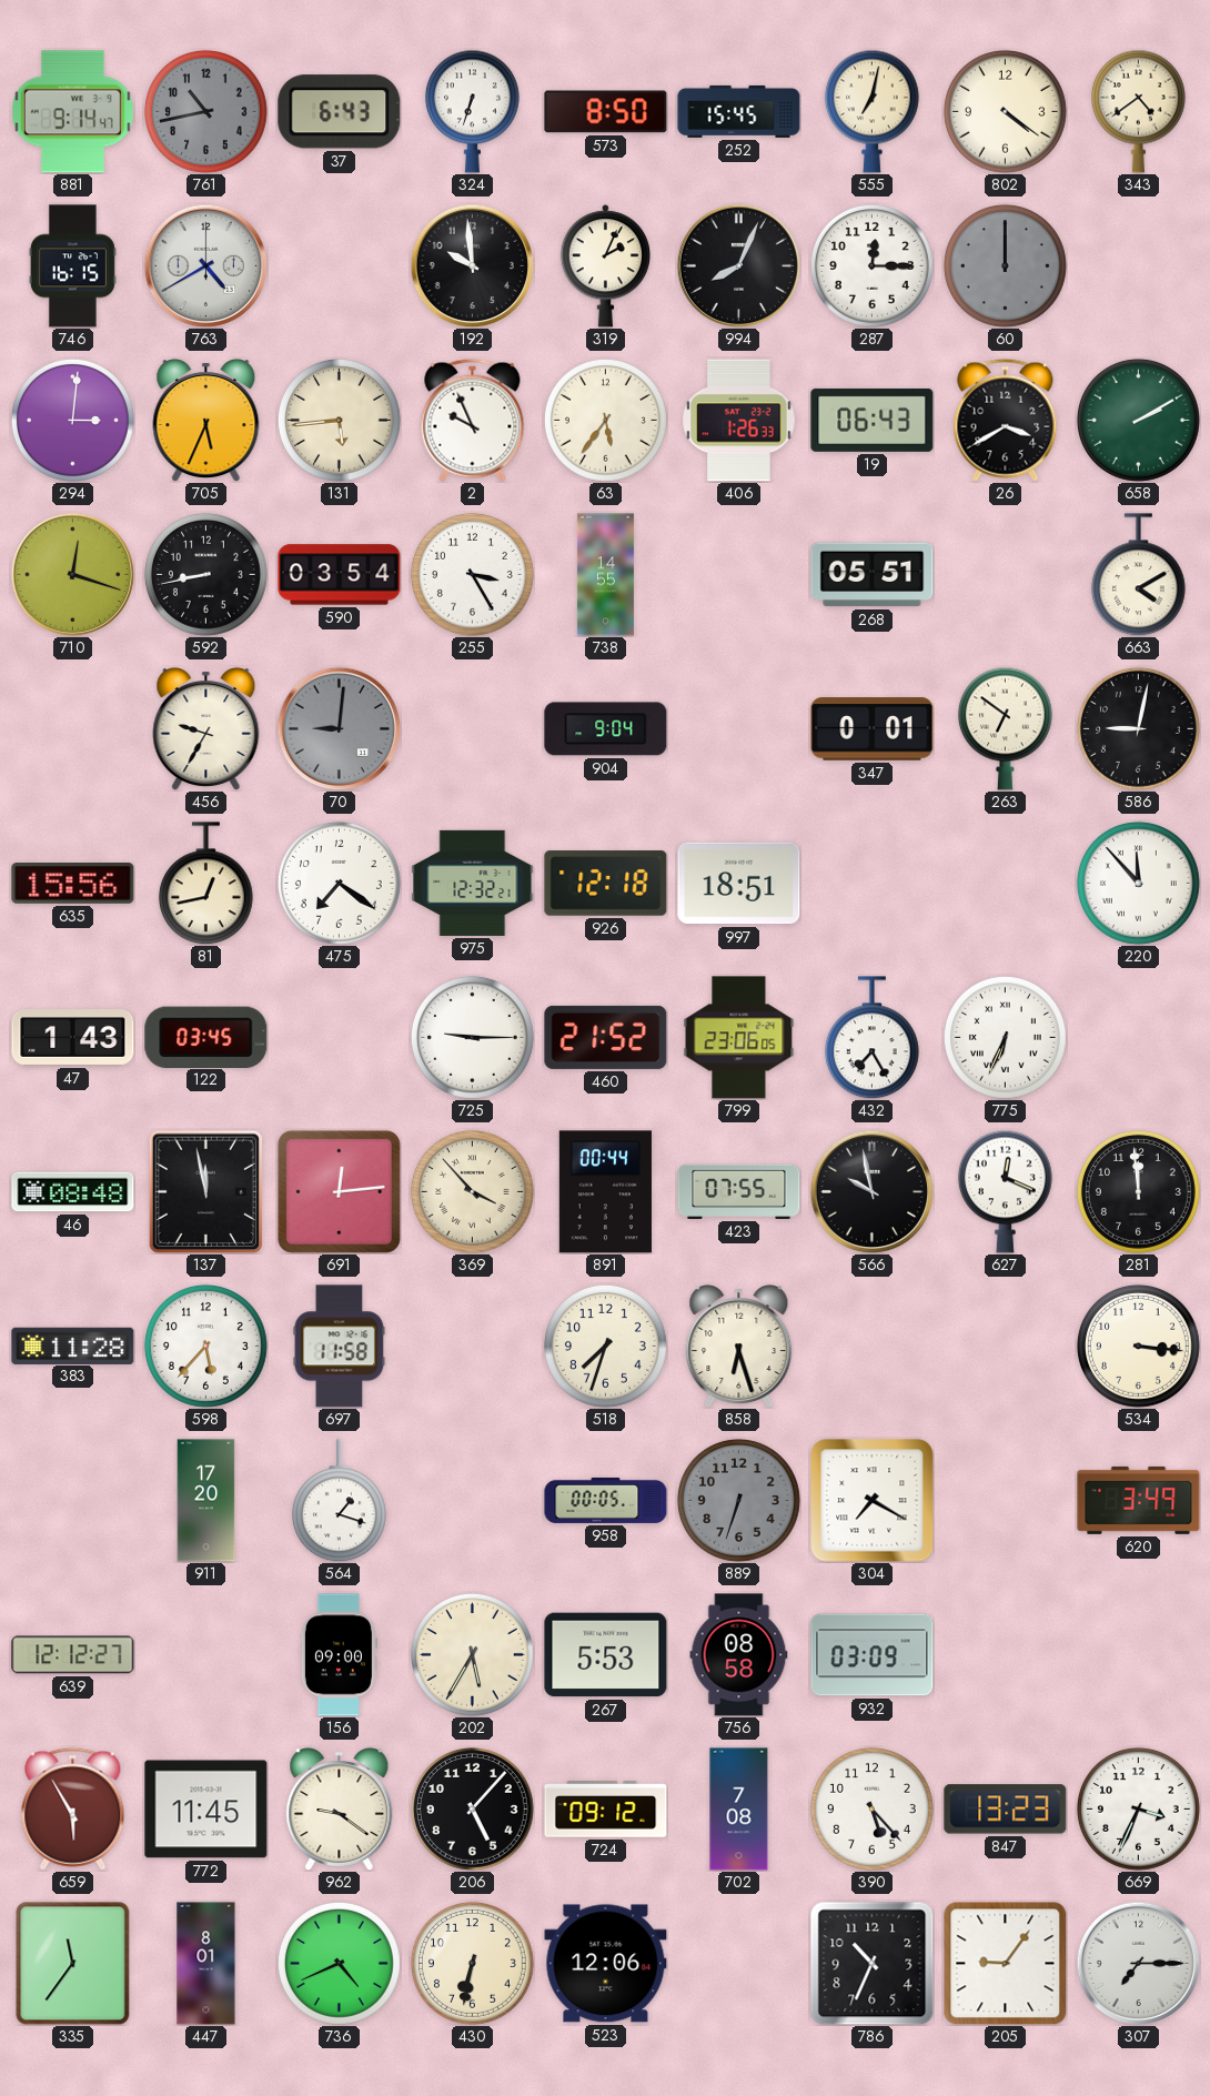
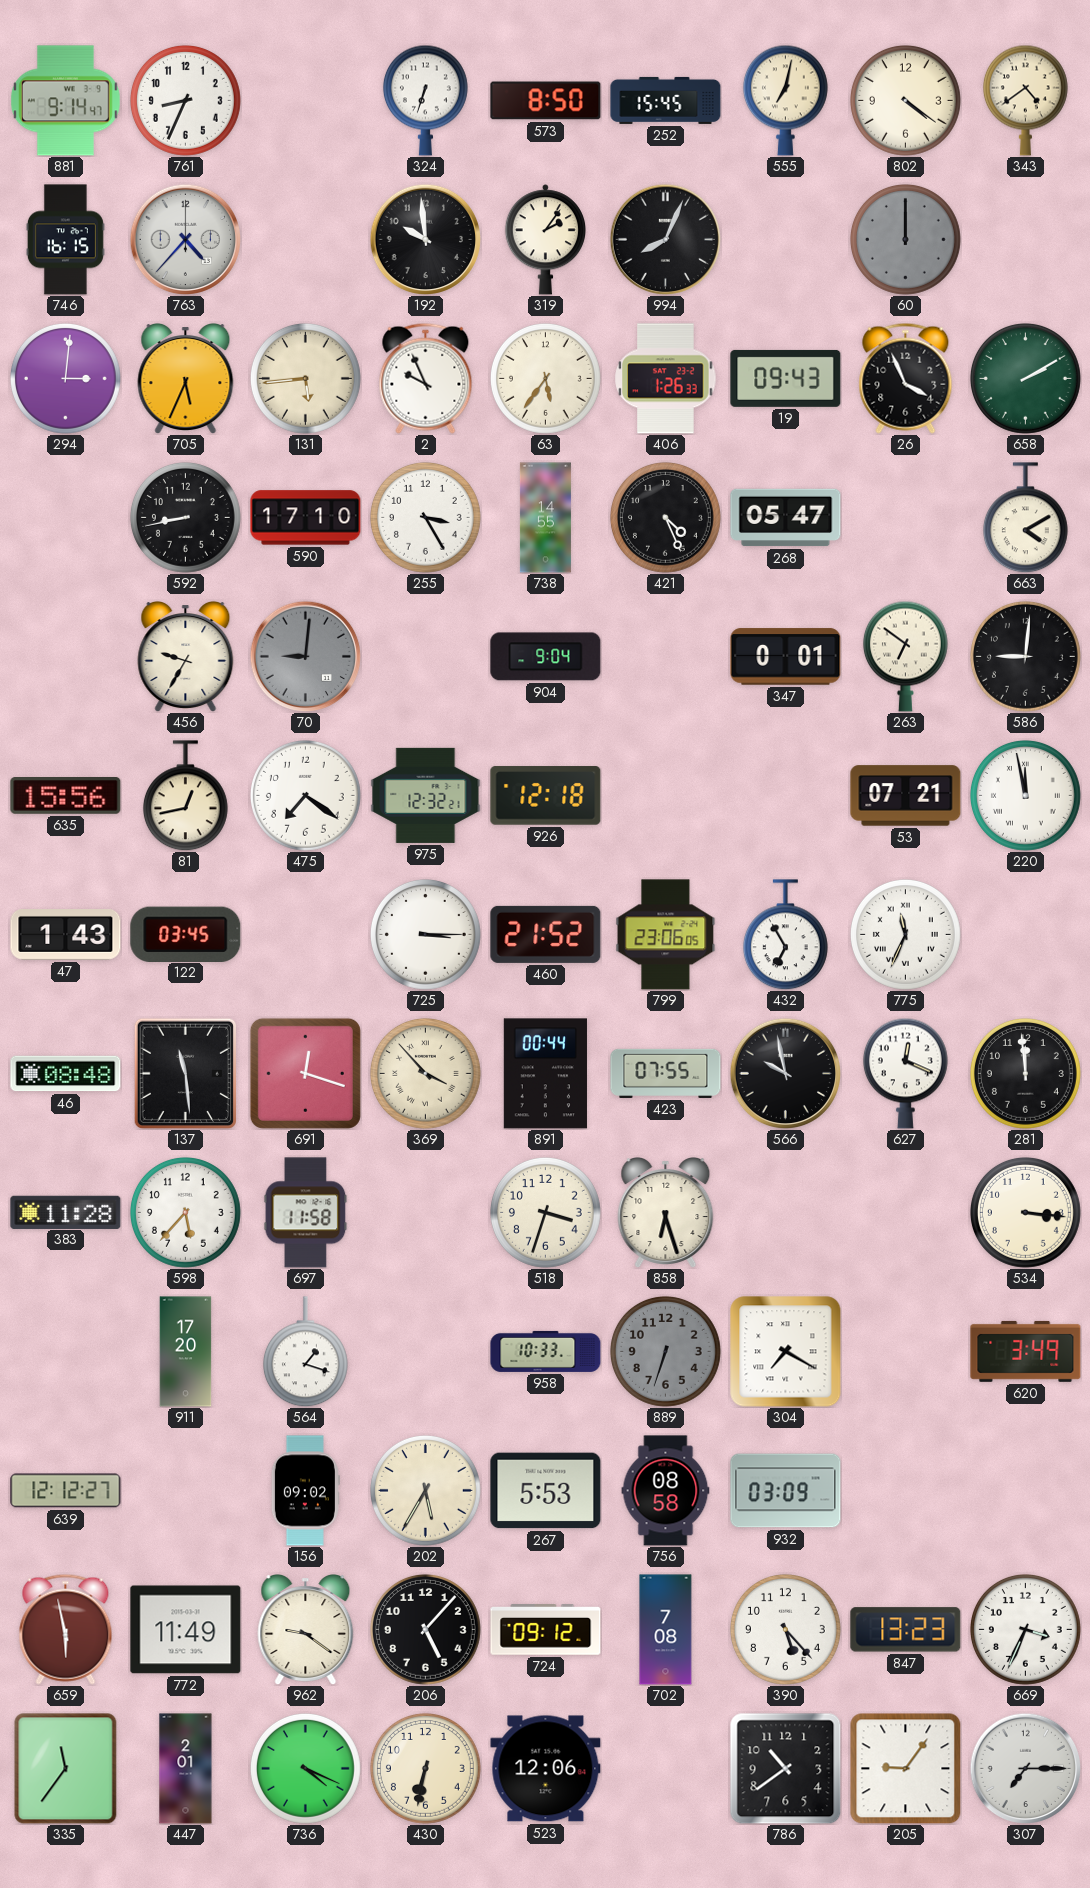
761: 10:43 -> 8:34 (185, 100)
761 dial: grey -> white (185, 100)
37: 6:43 -> none (340, 112)
763: 4:40 -> 4:37 (185, 239)
319: 2:04 -> 2:06 (545, 240)
287: 12:15 -> none (871, 265)
19: 06:43 -> 09:43 (786, 378)
26: 3:40 -> 3:56 (906, 378)
710: 12:18 -> none (72, 574)
590: 03:54 -> 17:10 (306, 518)
421: none -> 4:26 (665, 517)
268: 05:51 -> 05:47 (786, 518)
586: 9:02 -> 9:01 (1025, 656)
997: 18:51 -> none (739, 884)
53: none -> 07:21 (906, 796)
220: 11:53 -> 11:58 (1025, 795)
725: 9:15 -> 3:15 (425, 934)
432: 7:25 -> 6:55 (785, 935)
775: 6:34 -> 11:34 (905, 934)
137: 11:58 -> 11:29 (185, 1073)
691: 12:14 -> 12:18 (305, 1073)
518: 7:33 -> 3:33 (545, 1212)
958: 00:05 -> 10:33 (546, 1351)
156: 09:00 -> 09:02 (305, 1491)
659: 5:55 -> 5:58 (66, 1629)
772: 11:45 -> 11:49 (186, 1630)
447: 8:01 -> 2:01 (186, 1769)
736: 4:41 -> 4:19 (305, 1768)
786: 10:34 -> 10:39 (785, 1768)
